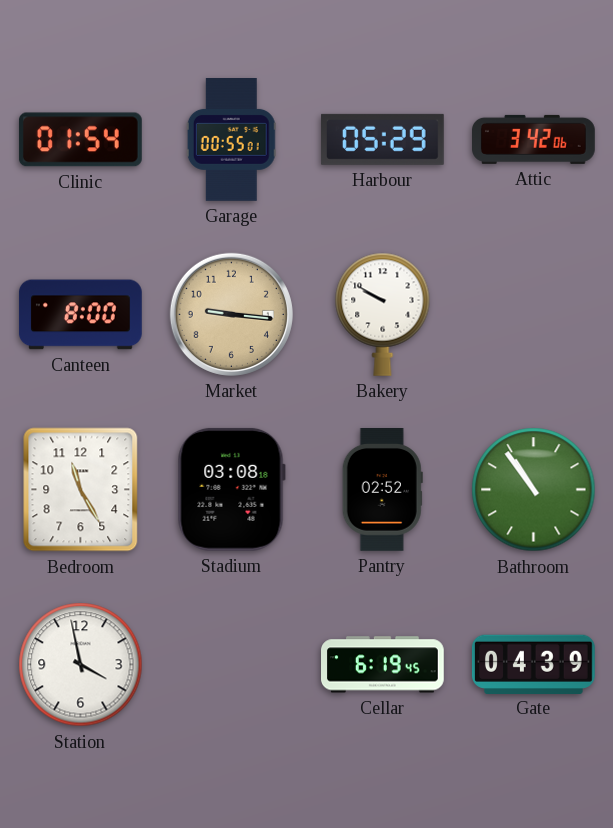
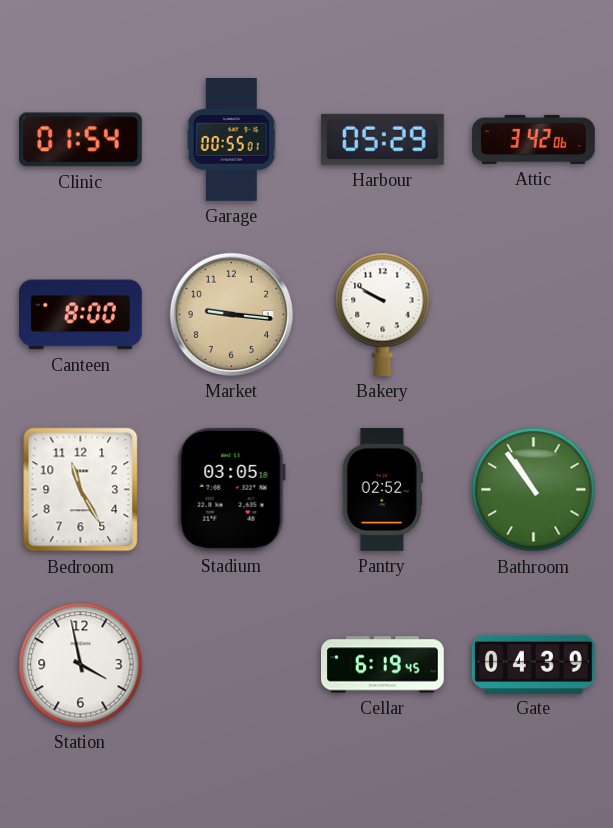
Stadium: 03:08 -> 03:05 (231, 489)
